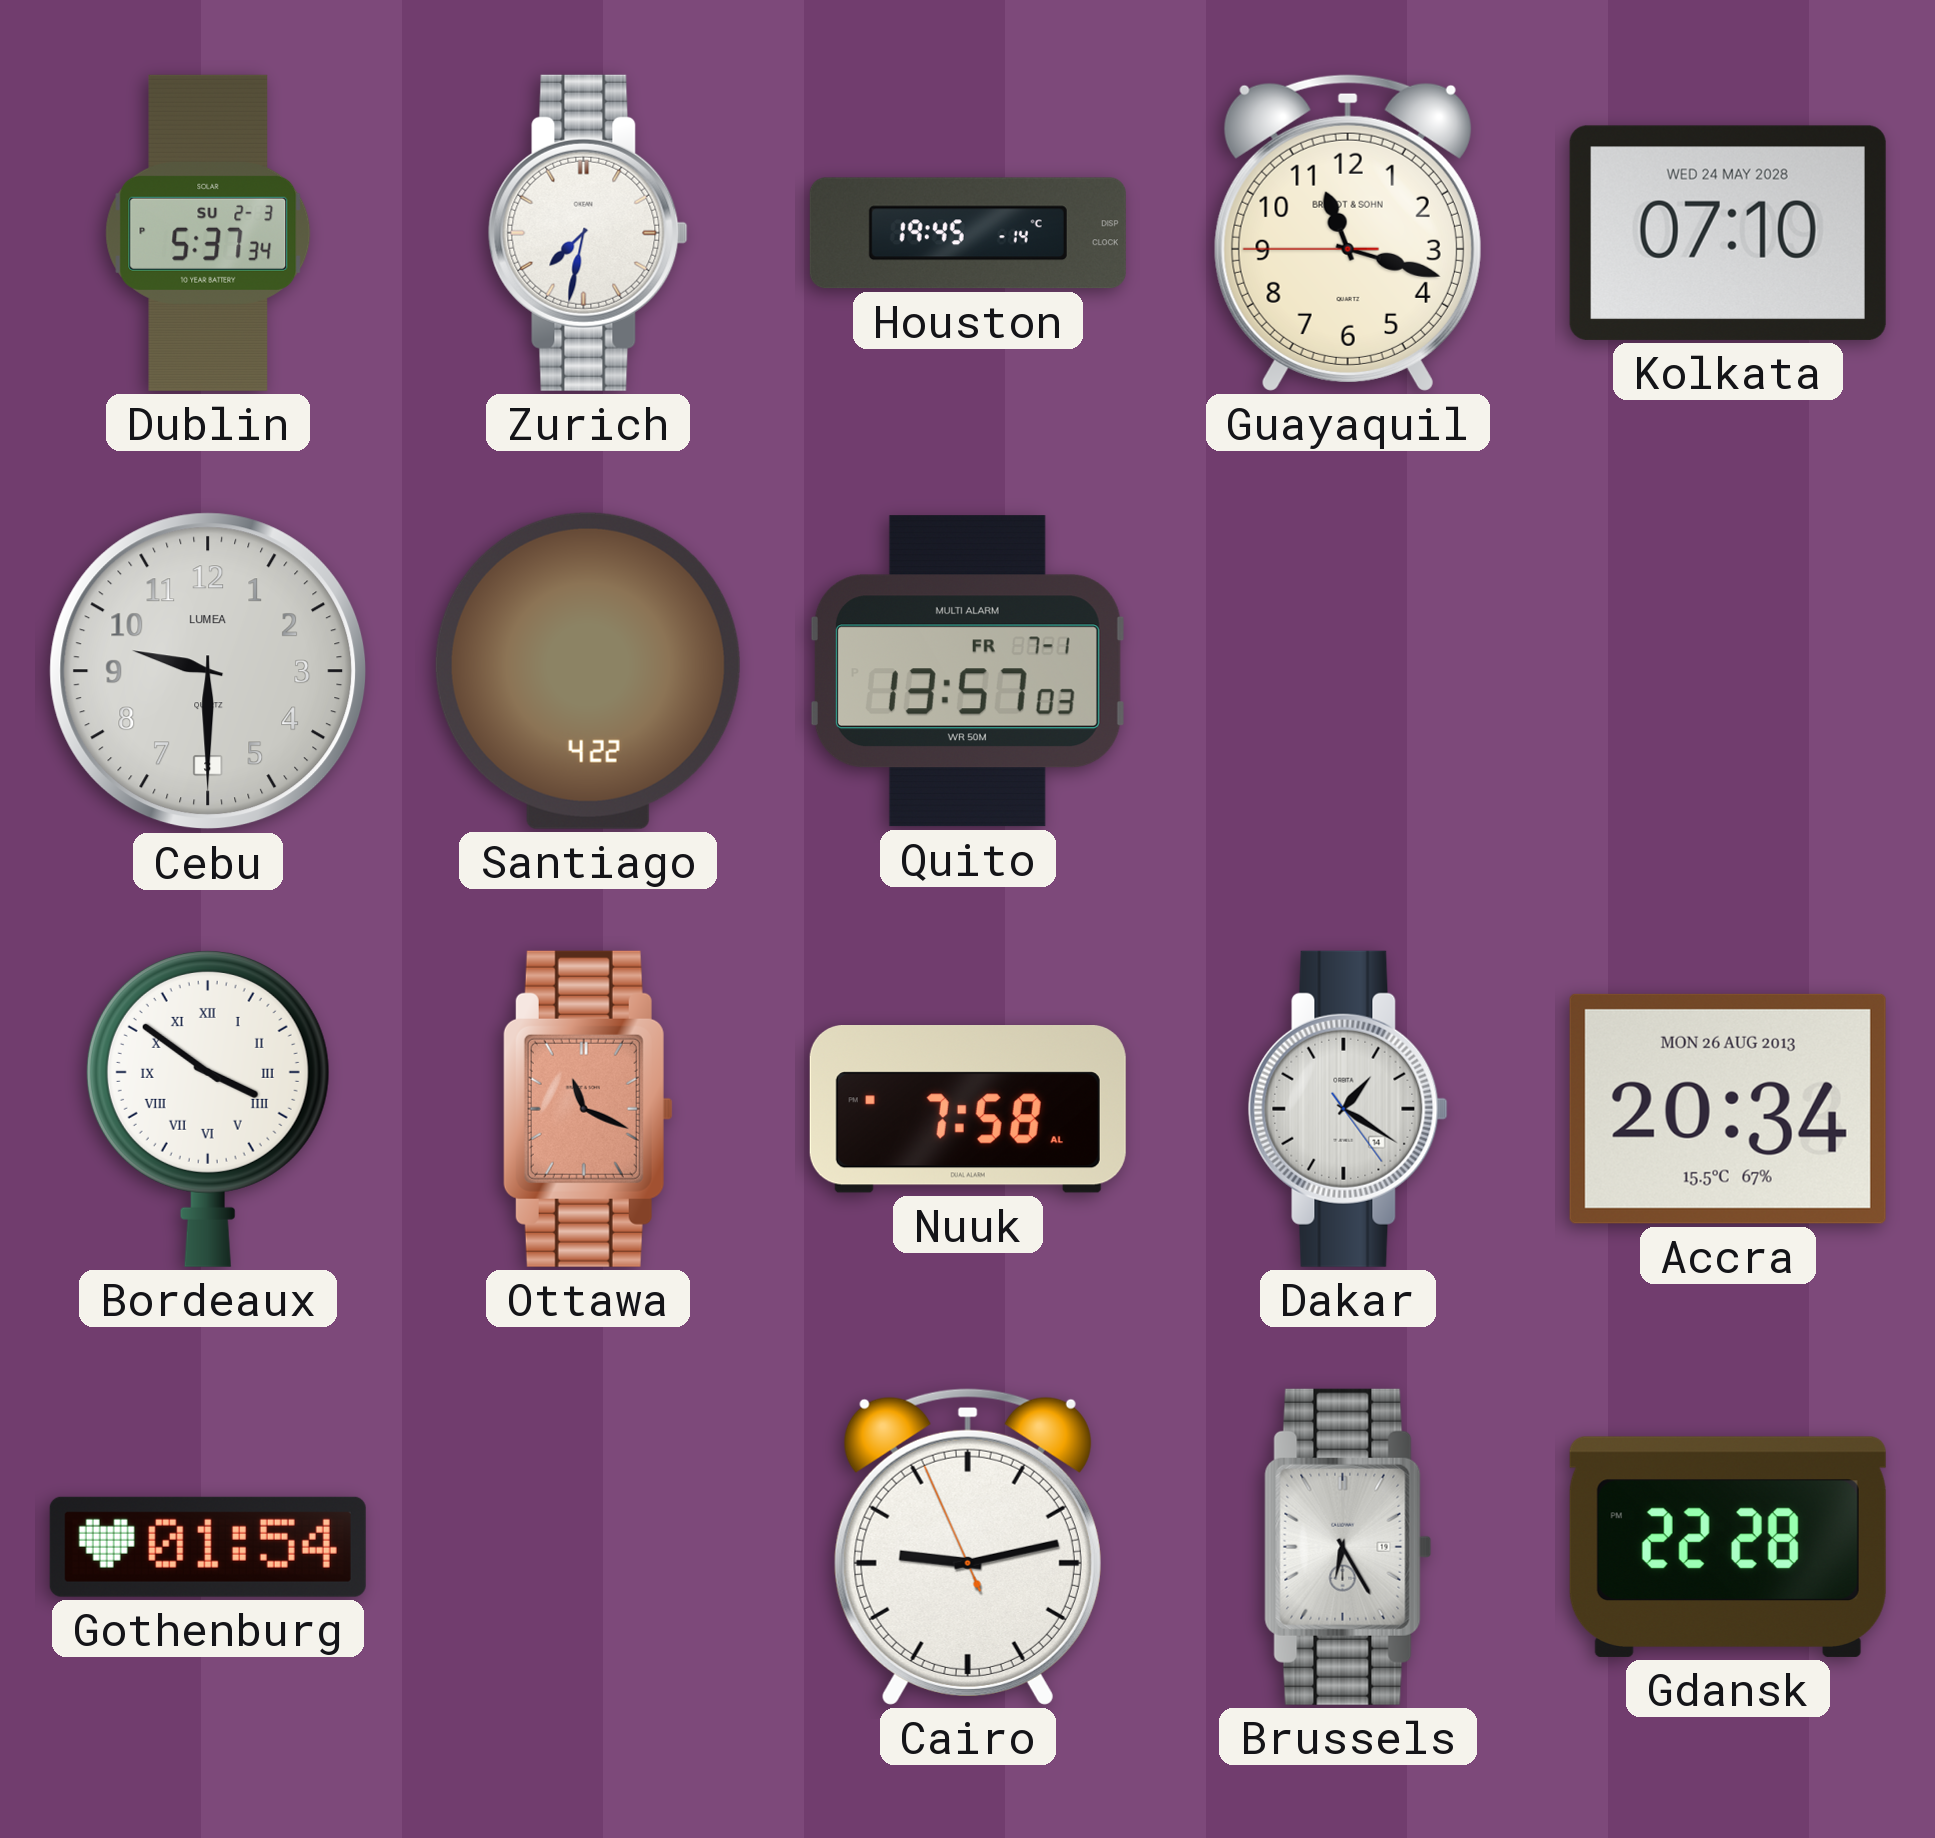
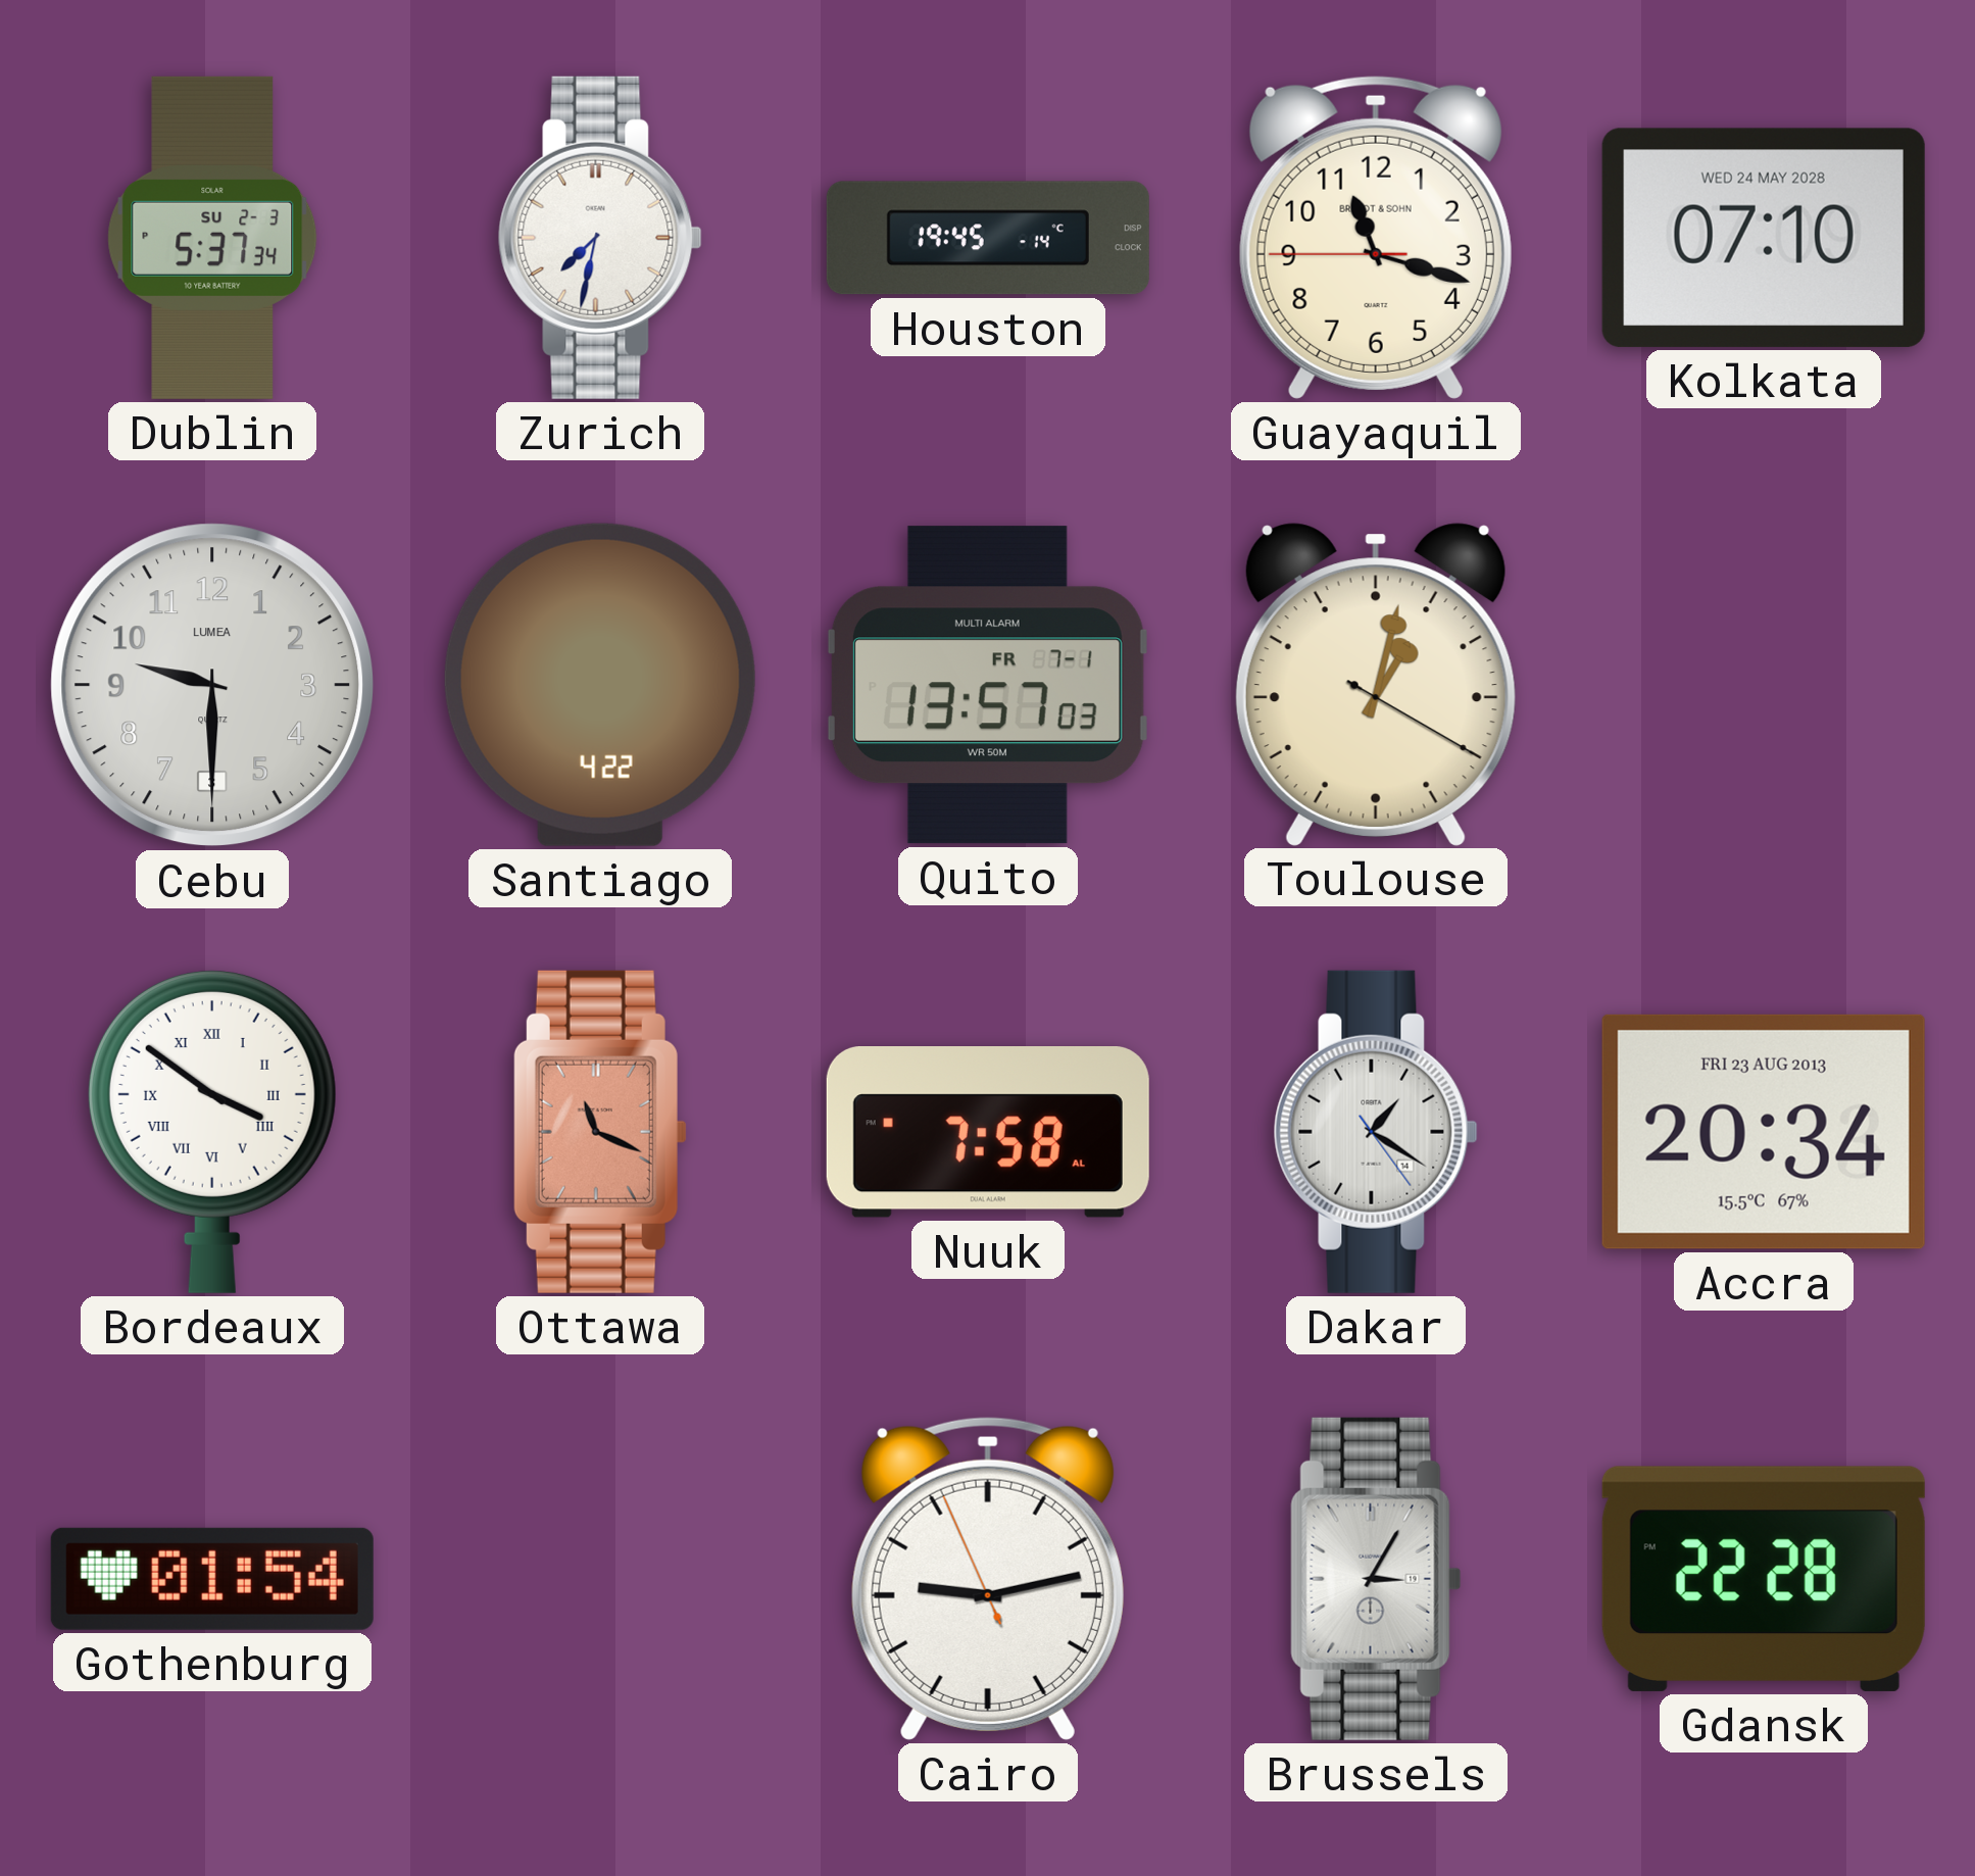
Toulouse: none -> 1:02 (1376, 684)
Accra date: MON 26 AUG 2013 -> FRI 23 AUG 2013 (1764, 1132)
Brussels: 6:25 -> 3:05 (1376, 1579)
